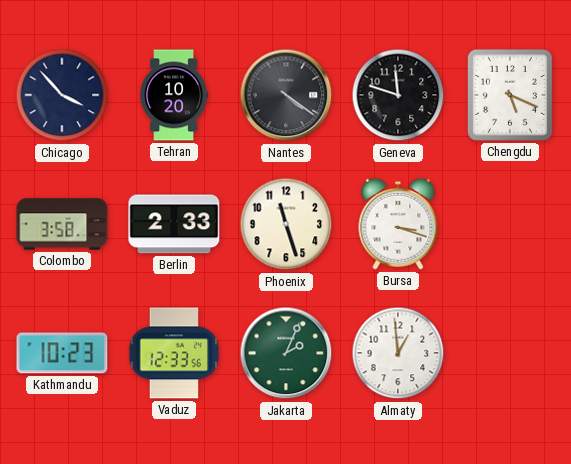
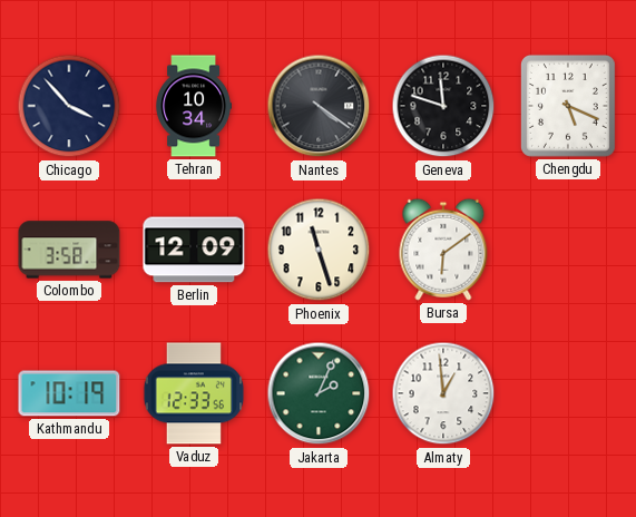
Tehran: 10:20 -> 10:34 (193, 106)
Berlin: 2:33 -> 12:09 (194, 250)
Bursa: 3:18 -> 6:09 (443, 250)
Kathmandu: 10:23 -> 10:19 (69, 393)
